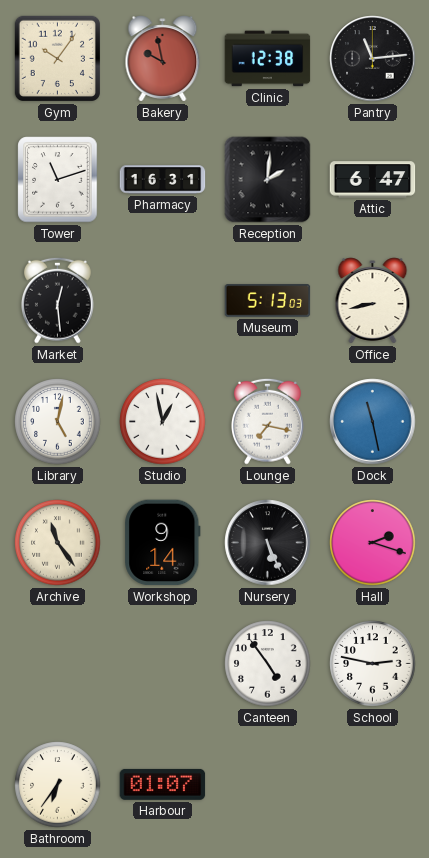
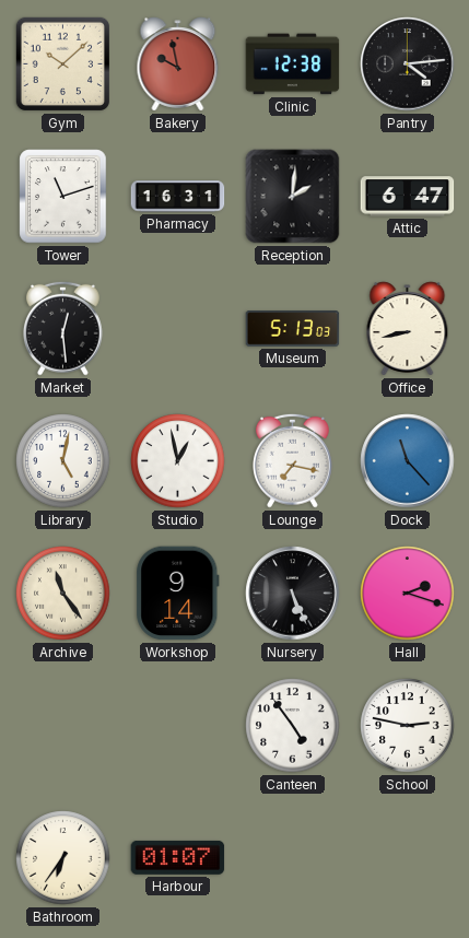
Gym: 10:06 -> 10:08 (62, 63)
Pantry: 11:14 -> 4:14 (408, 65)
Dock: 11:28 -> 11:23 (408, 461)
